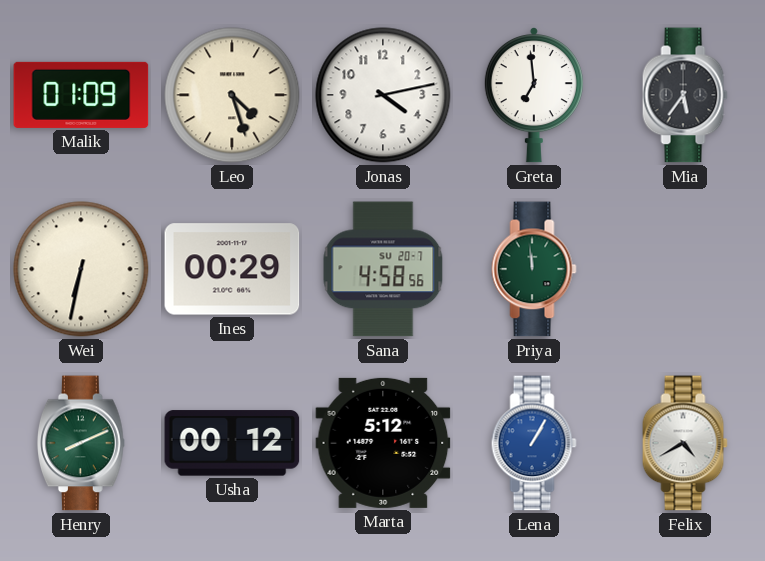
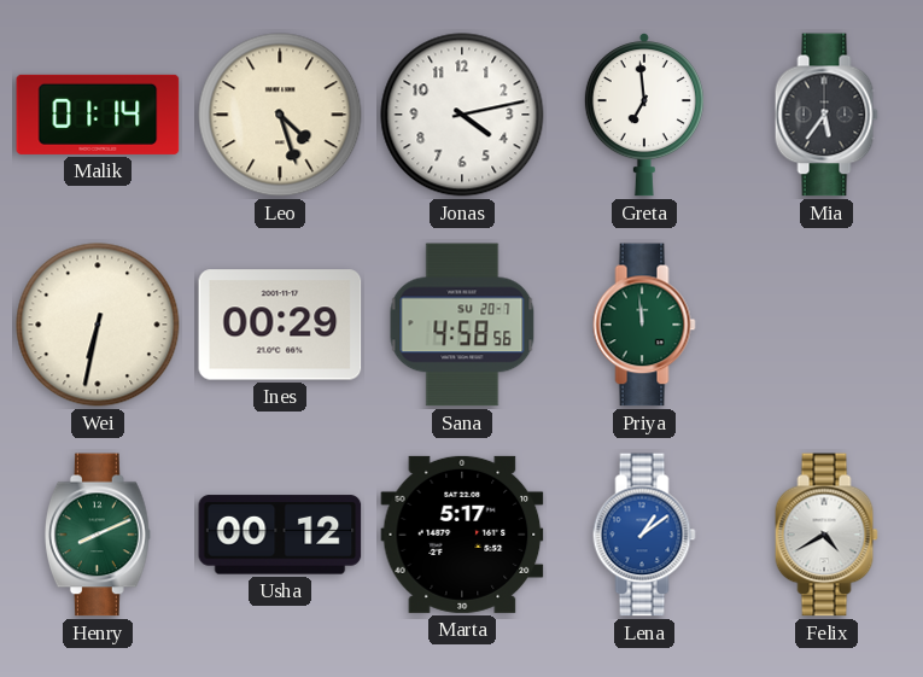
Malik: 01:09 -> 01:14 (98, 115)
Marta: 5:12 -> 5:17 (462, 535)
Lena: 1:05 -> 1:09 (644, 535)
